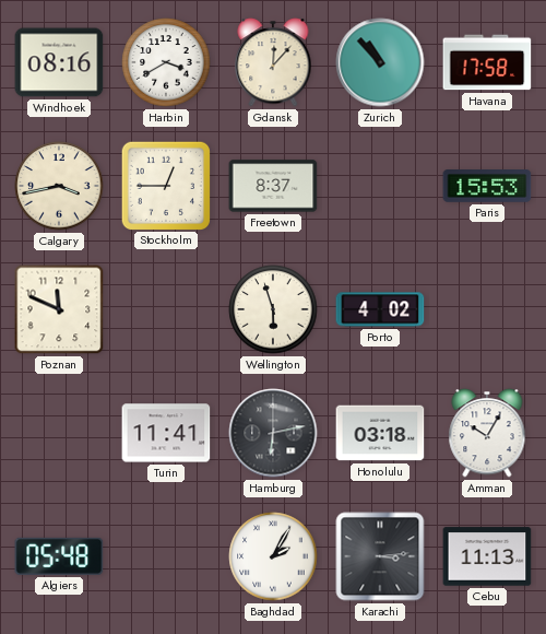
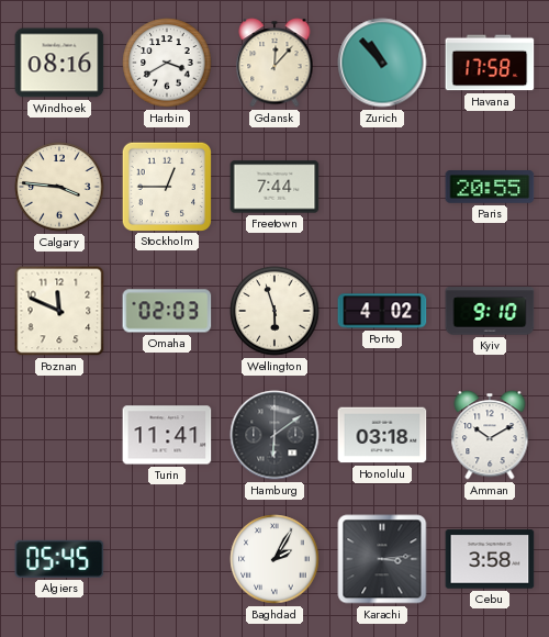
Calgary: 3:43 -> 3:46 (59, 187)
Freetown: 8:37 -> 7:44 (274, 187)
Paris: 15:53 -> 20:55 (490, 188)
Omaha: none -> 02:03 (167, 311)
Kyiv: none -> 9:10 (490, 311)
Hamburg: 6:13 -> 6:09 (274, 435)
Amman: 10:05 -> 10:10 (490, 435)
Algiers: 05:48 -> 05:45 (59, 559)
Cebu: 11:13 -> 3:58 (490, 559)
